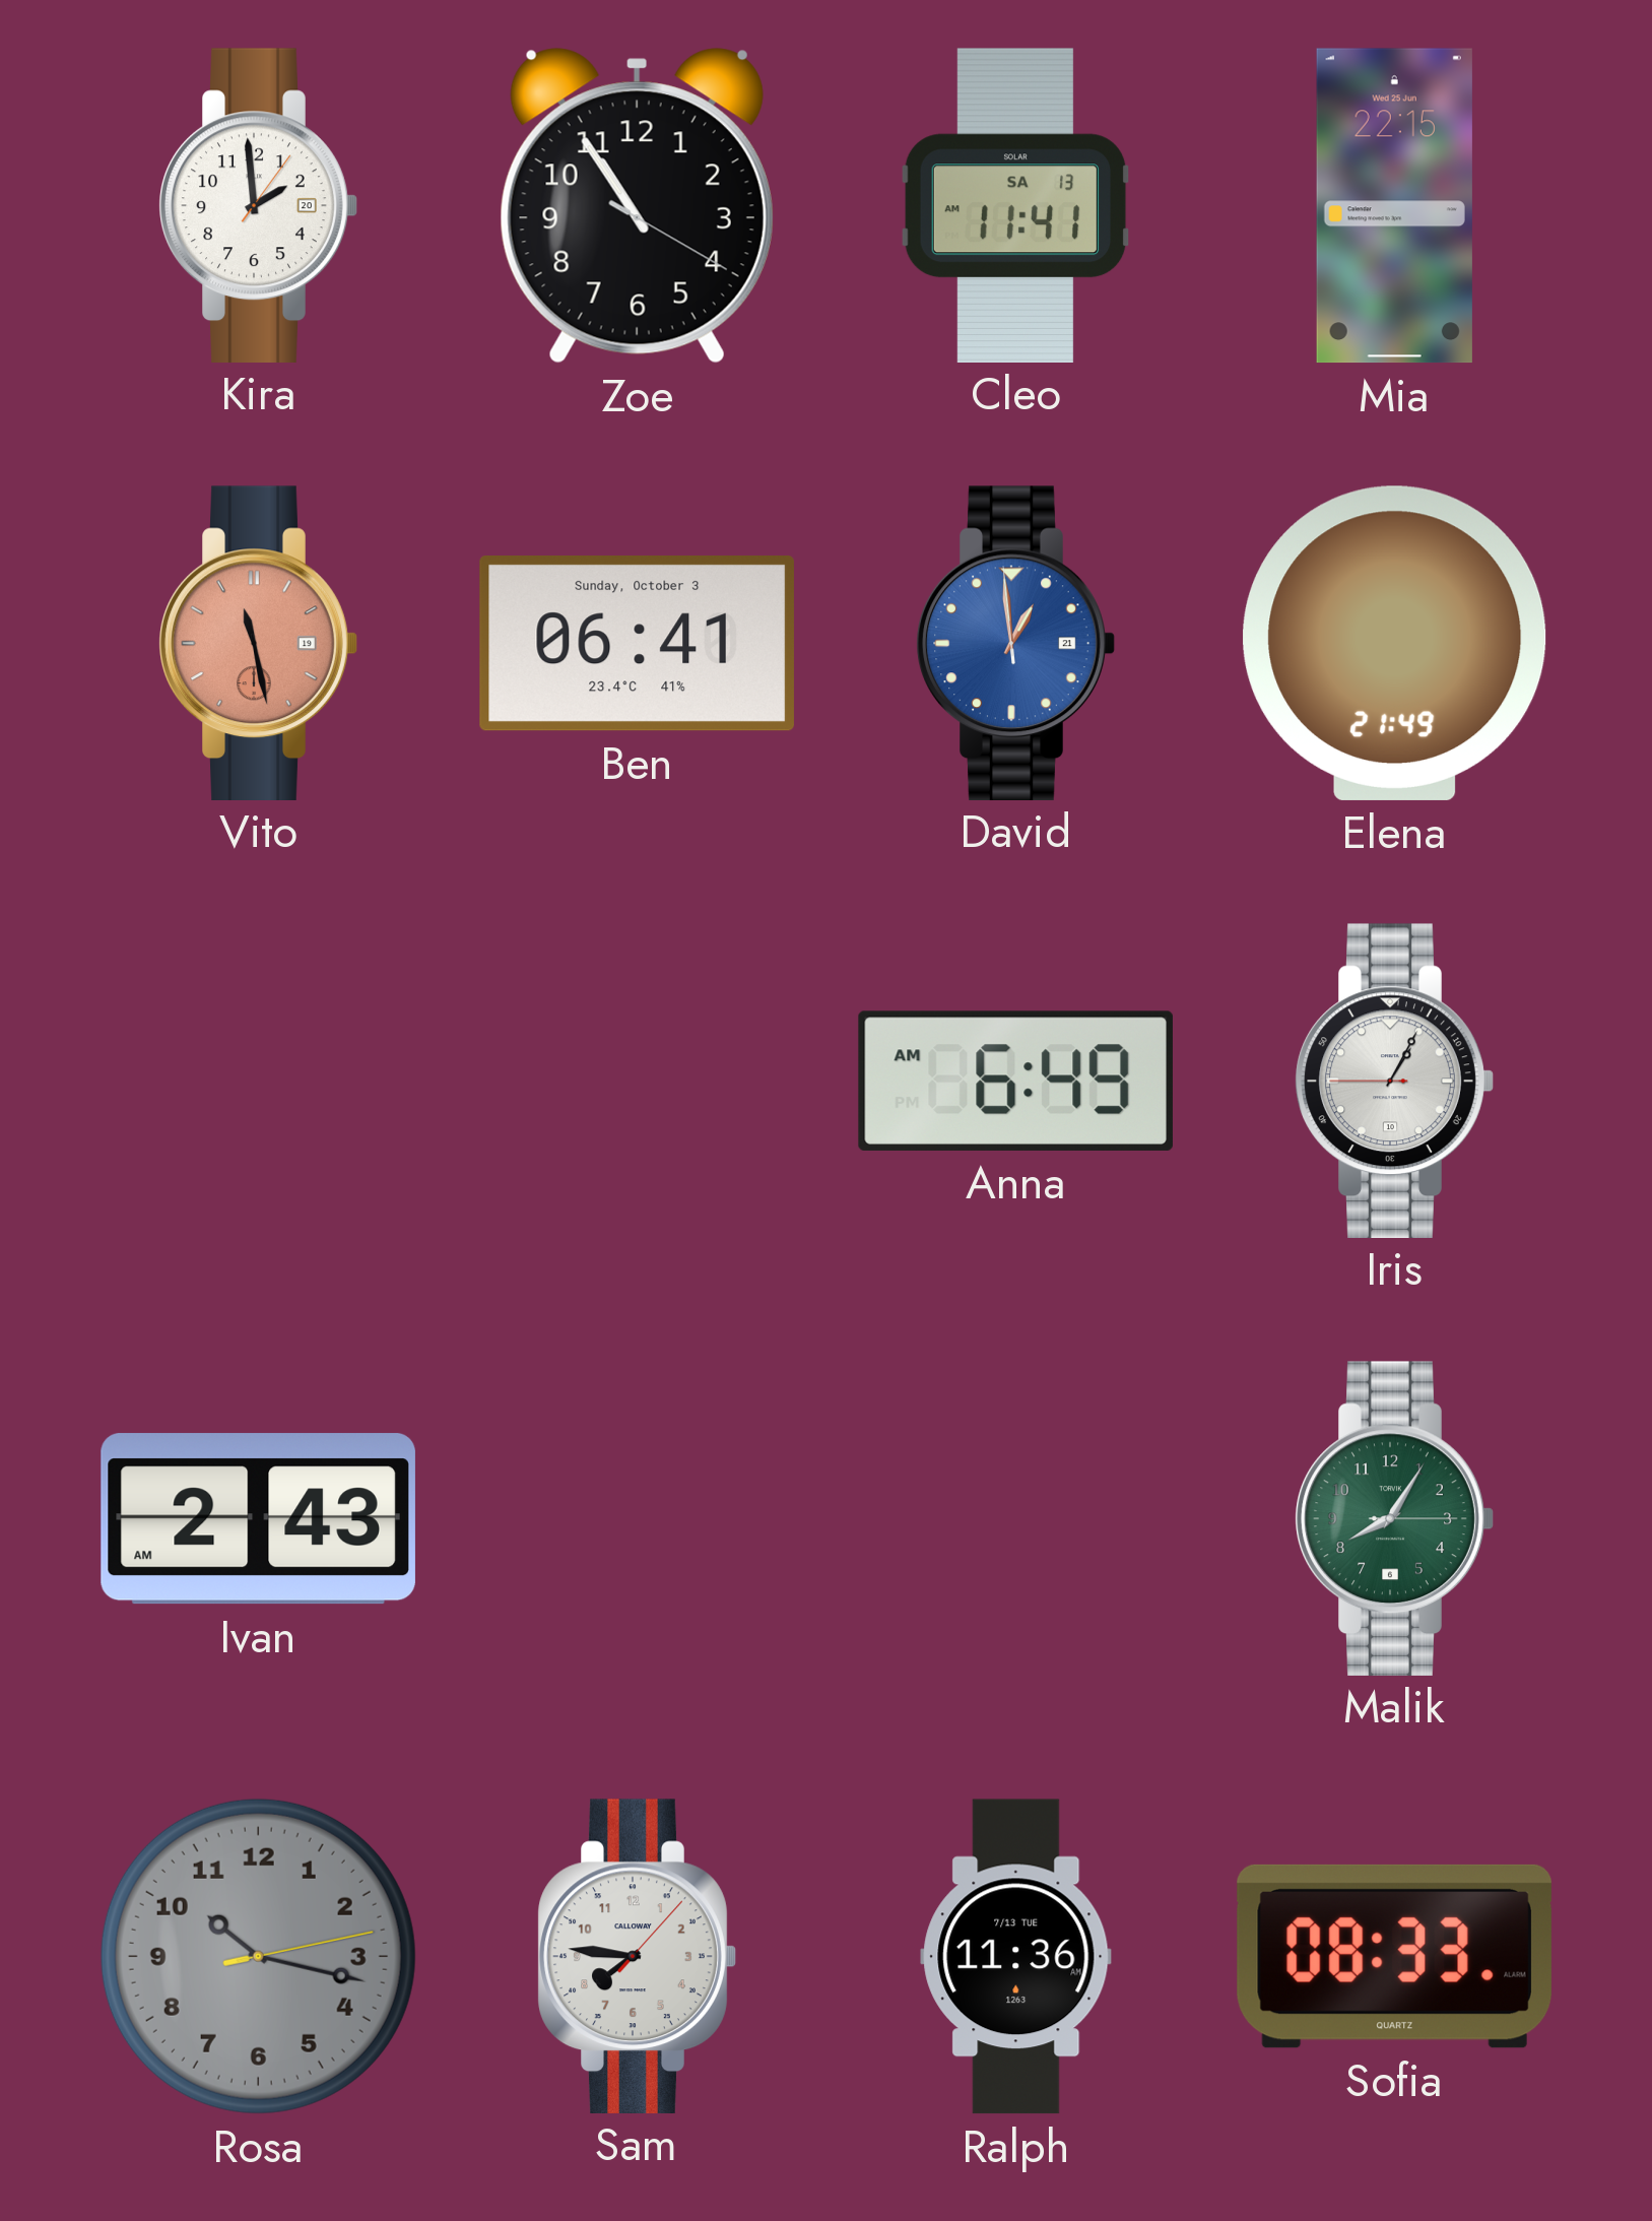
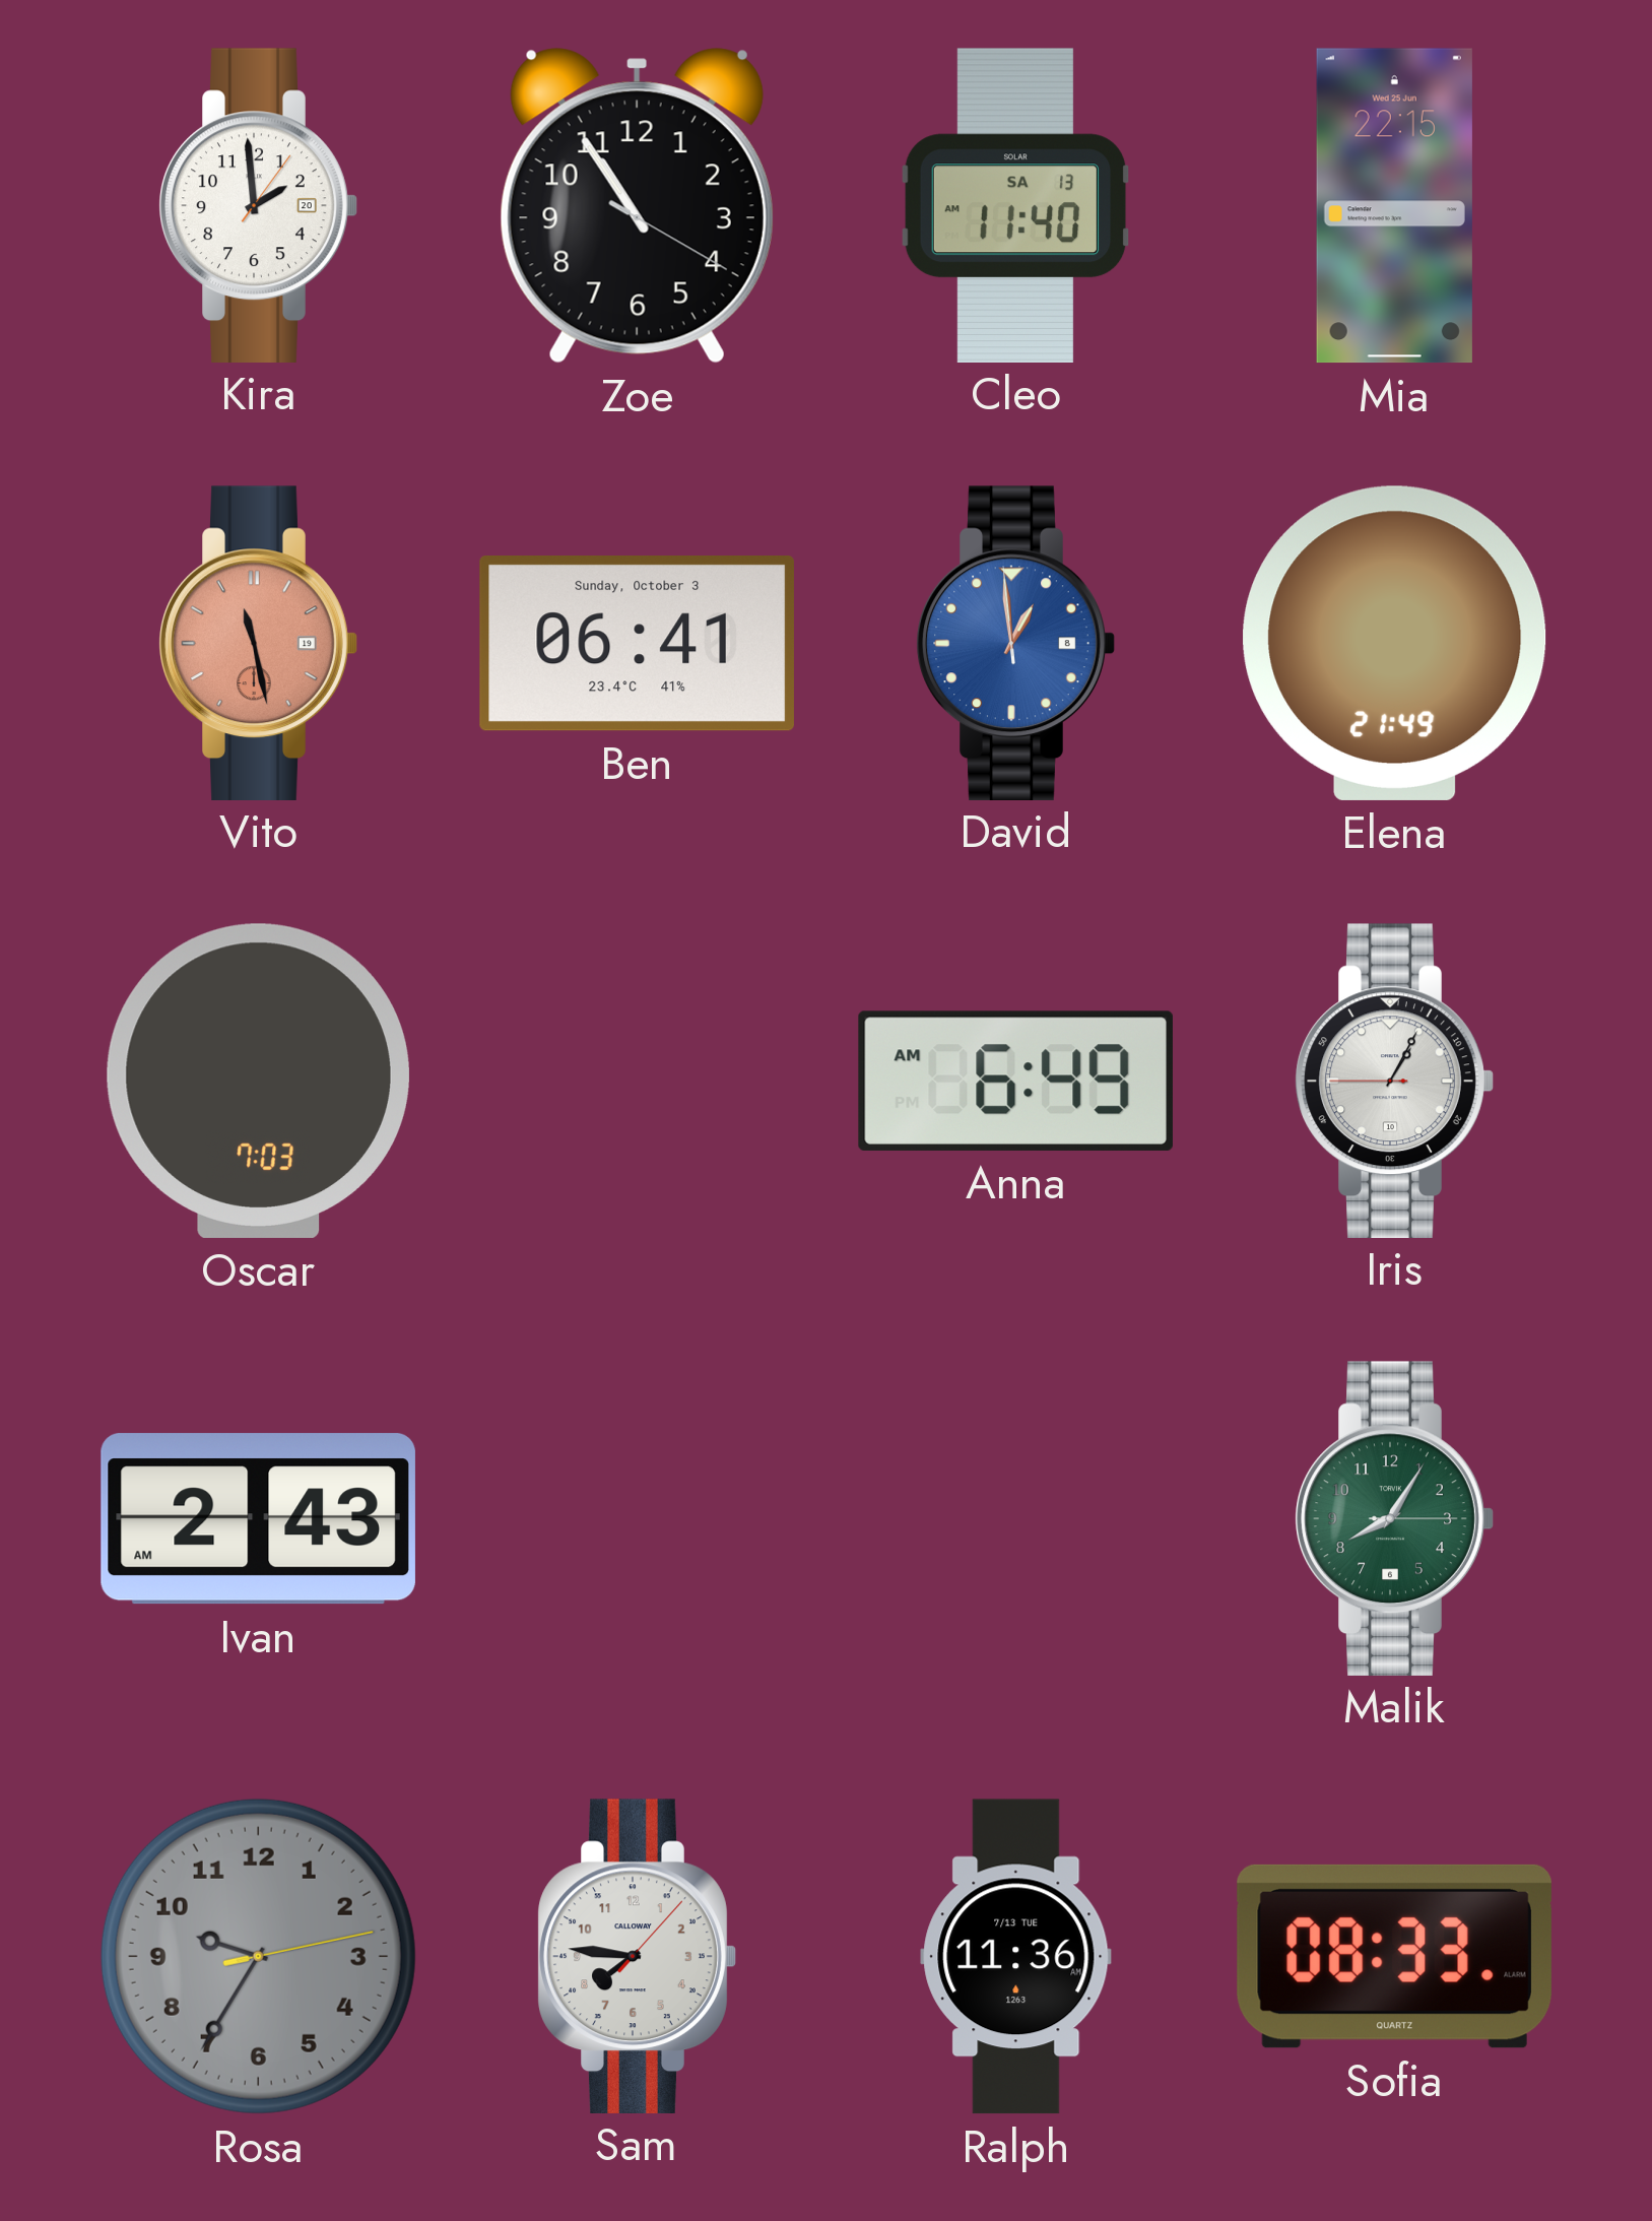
Cleo: 11:41 -> 11:40 (1015, 205)
David date: 21 -> 8 (1015, 643)
Oscar: none -> 7:03 (258, 1081)
Rosa: 10:17 -> 9:35 (258, 1956)
